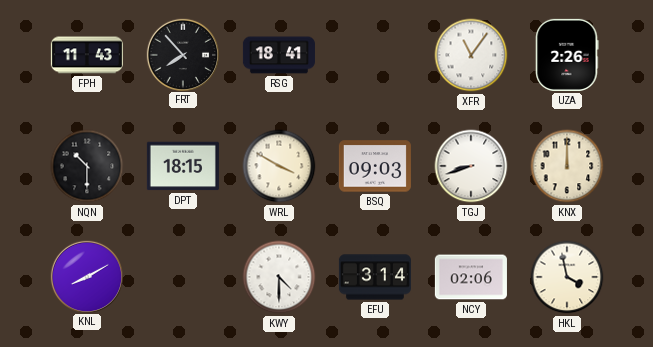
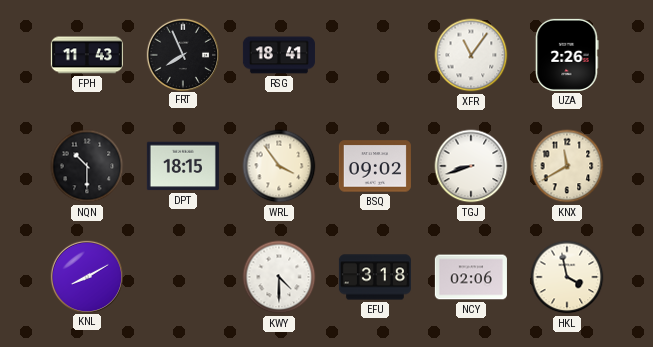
FRT: 7:53 -> 7:56 (182, 54)
WRL: 3:50 -> 3:54 (279, 166)
BSQ: 09:03 -> 09:02 (375, 166)
KNX: 12:00 -> 11:40 (567, 166)
EFU: 3:14 -> 3:18 (375, 277)
